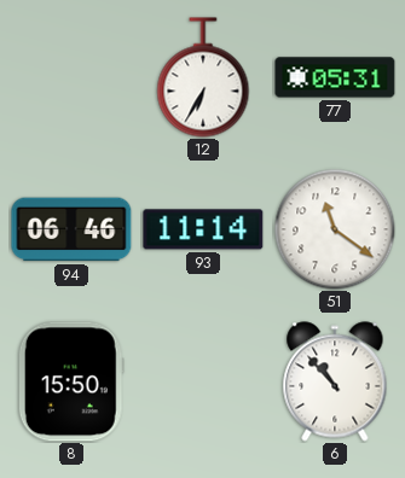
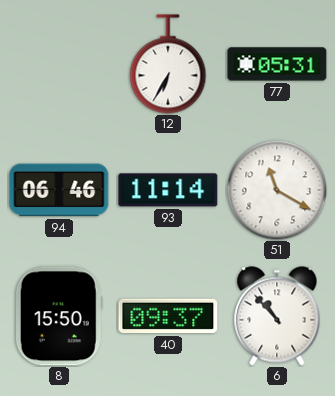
51: 11:21 -> 11:20 (277, 190)
40: none -> 09:37 (168, 316)
